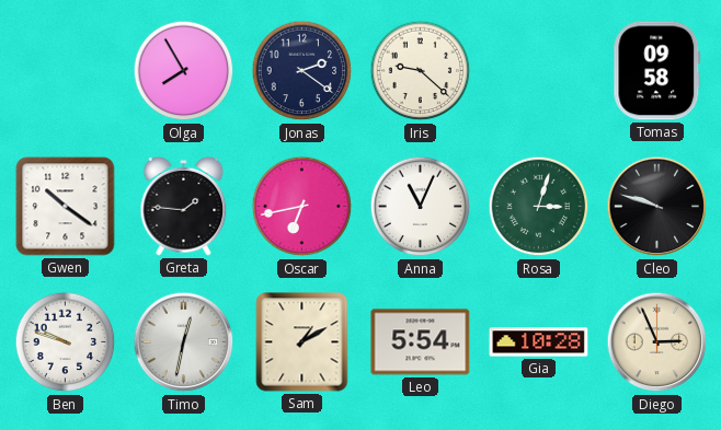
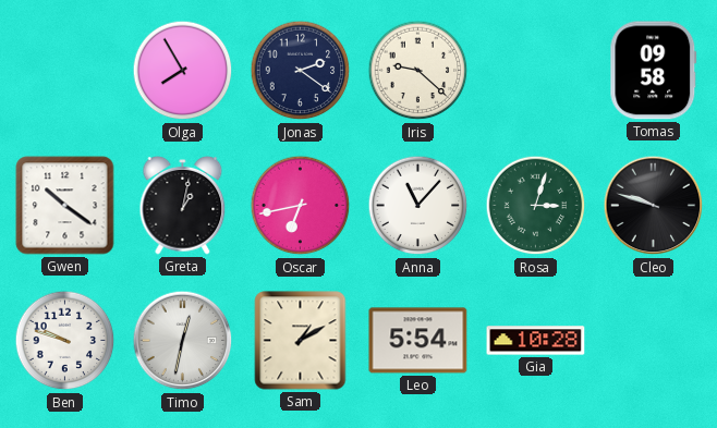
Greta: 1:46 -> 1:02 (183, 206)
Anna: 11:04 -> 11:07 (418, 206)
Diego: 2:56 -> none (657, 342)
